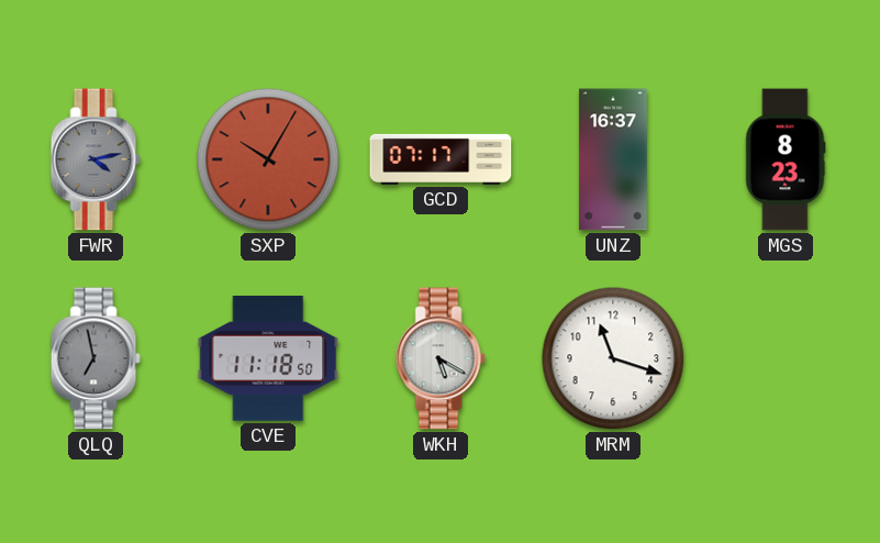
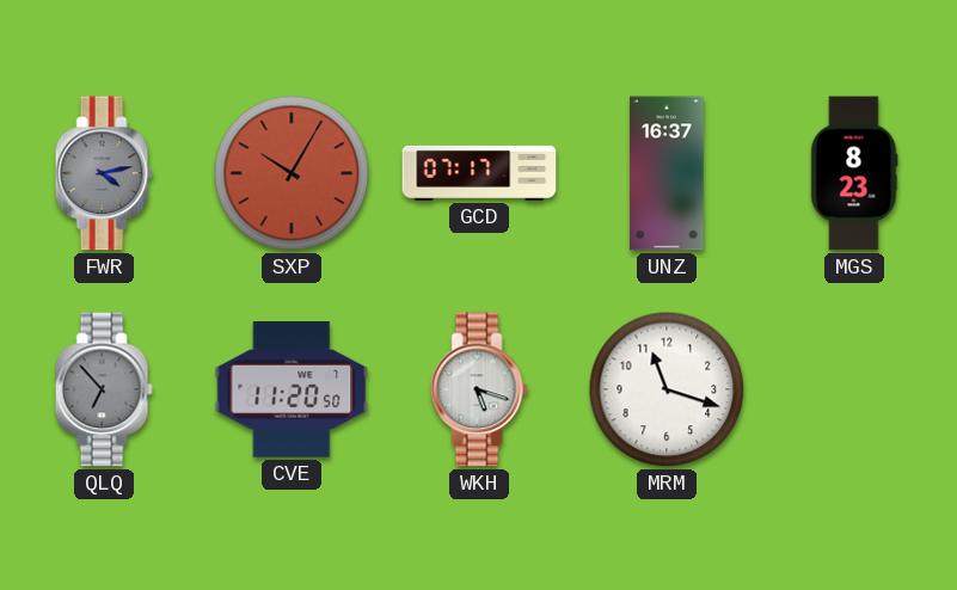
QLQ: 6:58 -> 6:53 (104, 389)
CVE: 11:18 -> 11:20 (292, 391)
WKH: 5:20 -> 5:18 (479, 389)
